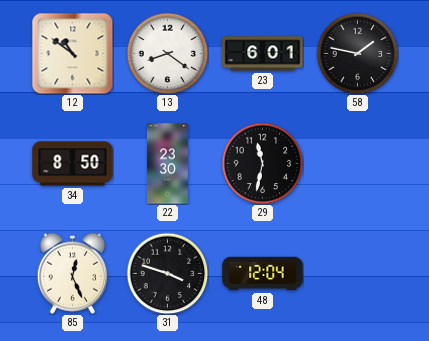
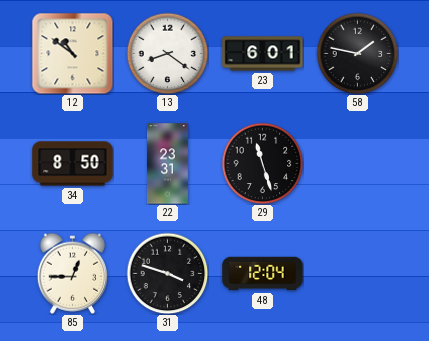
22: 23:30 -> 23:31 (168, 164)
29: 11:32 -> 11:27 (262, 163)
85: 12:26 -> 12:45 (72, 273)
